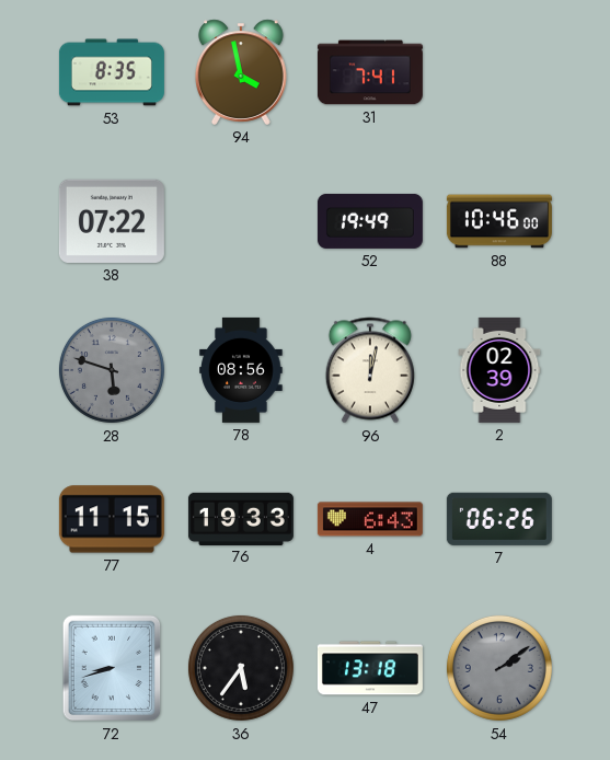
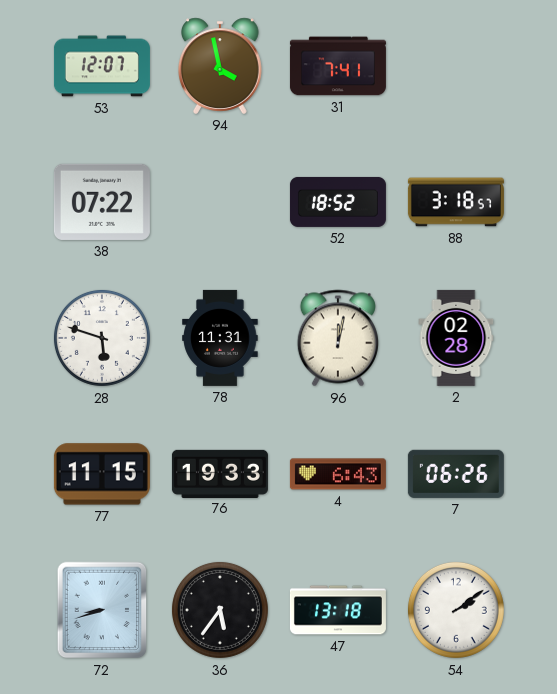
53: 8:35 -> 12:07 (102, 66)
52: 19:49 -> 18:52 (338, 202)
88: 10:46 -> 3:18 (456, 202)
28 dial: grey -> white (102, 338)
78: 08:56 -> 11:31 (220, 338)
2: 02:39 -> 02:28 (456, 338)
54 dial: grey -> white (456, 610)
